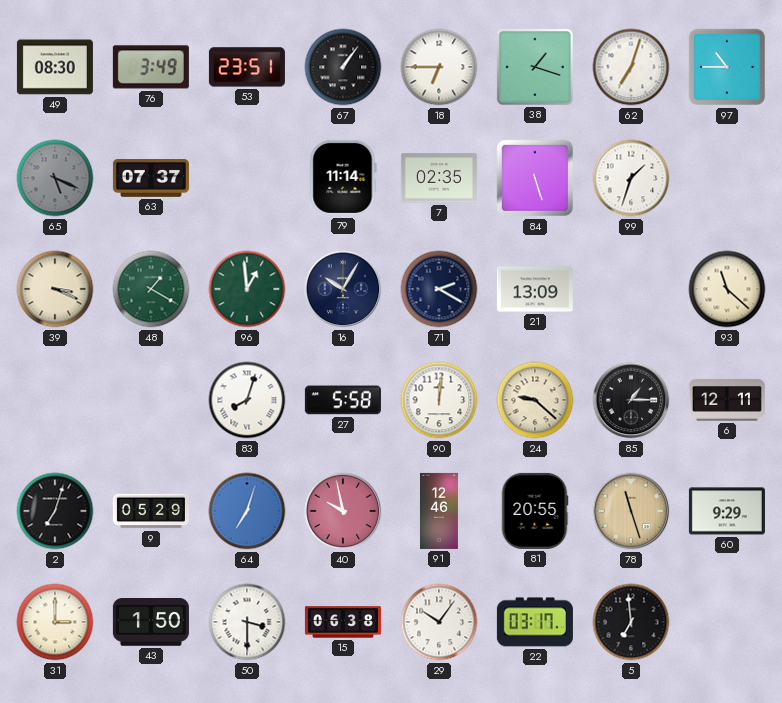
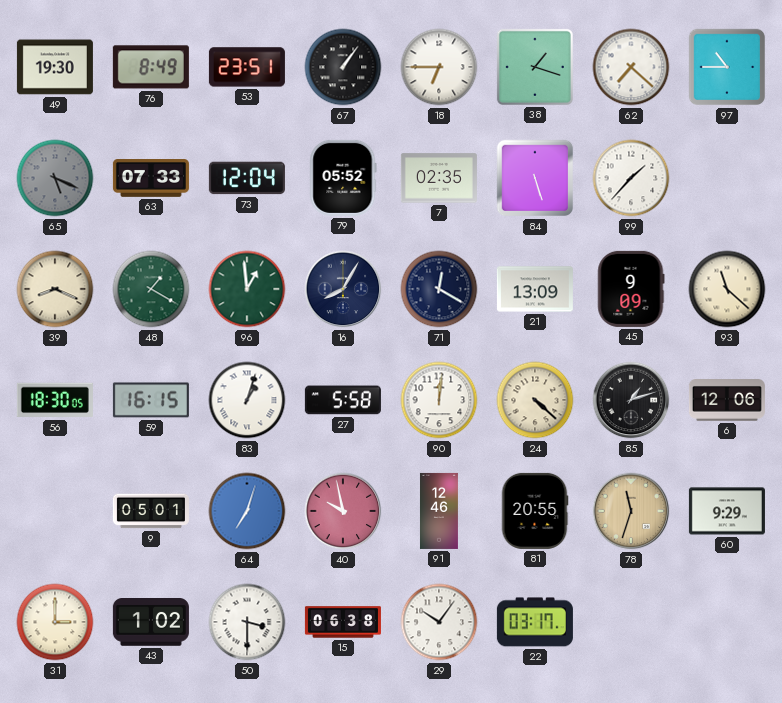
49: 08:30 -> 19:30 (55, 67)
76: 3:49 -> 8:49 (151, 67)
62: 7:03 -> 7:22 (631, 67)
63: 07:37 -> 07:33 (151, 179)
73: none -> 12:04 (247, 178)
79: 11:14 -> 05:52 (343, 178)
99: 1:33 -> 1:37 (631, 178)
39: 3:19 -> 8:19 (55, 289)
16: 10:05 -> 8:05 (343, 289)
71: 2:20 -> 12:20 (439, 289)
45: none -> 9:09 (631, 289)
56: none -> 18:30 (55, 400)
59: none -> 16:15 (151, 400)
83: 8:03 -> 1:03 (247, 400)
24: 9:22 -> 4:22 (535, 400)
85: 1:15 -> 1:12 (631, 400)
6: 12:11 -> 12:06 (727, 401)
2: 7:03 -> none (55, 511)
9: 05:29 -> 05:01 (151, 511)
78: 11:27 -> 11:33 (631, 511)
43: 1:50 -> 1:02 (151, 623)
5: 6:59 -> none (631, 622)
